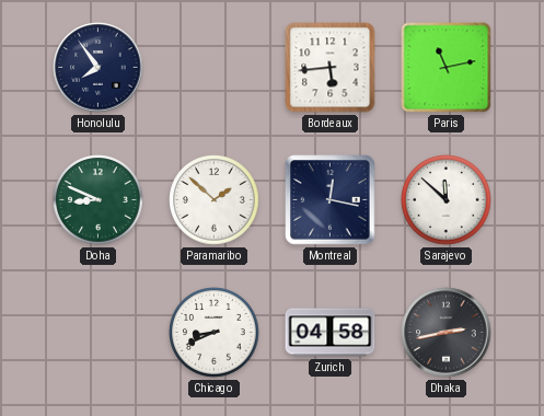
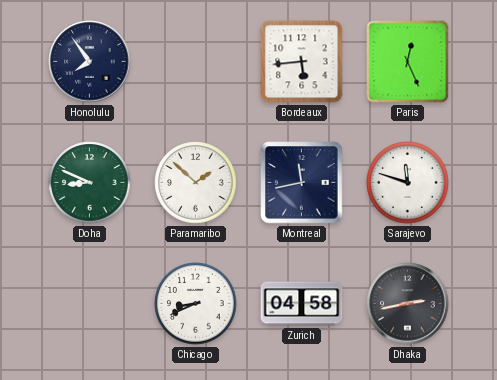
Paris: 11:13 -> 12:26 (408, 62)
Montreal: 12:17 -> 11:43 (302, 183)
Sarajevo: 11:52 -> 11:48 (408, 183)
